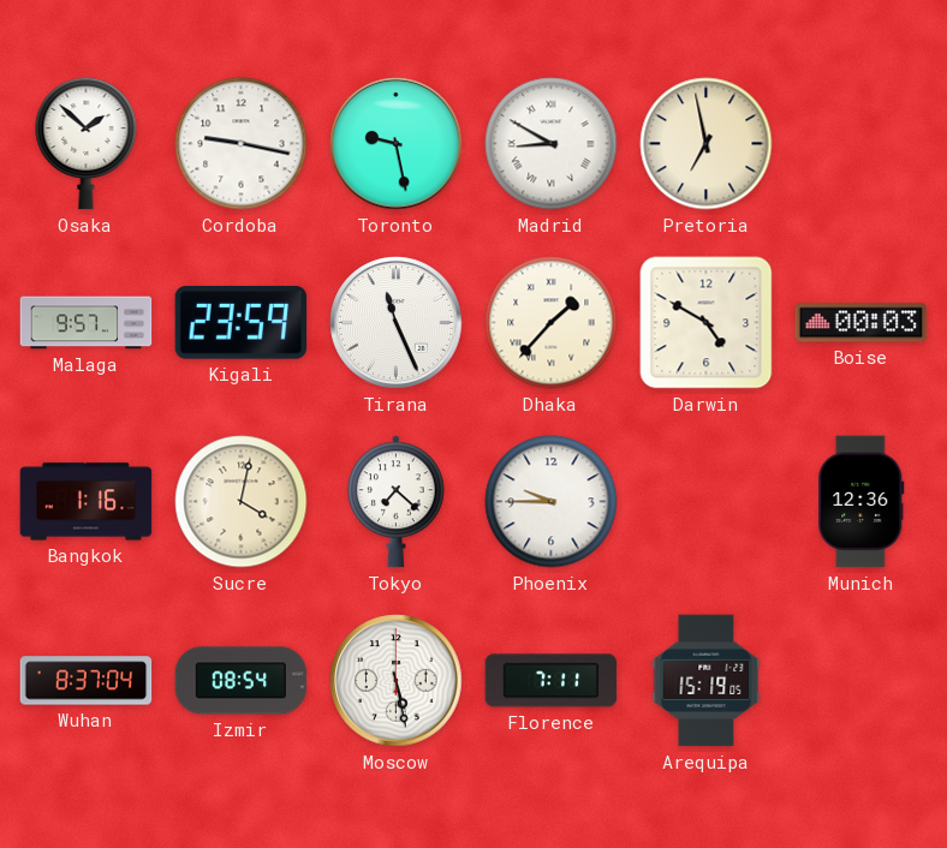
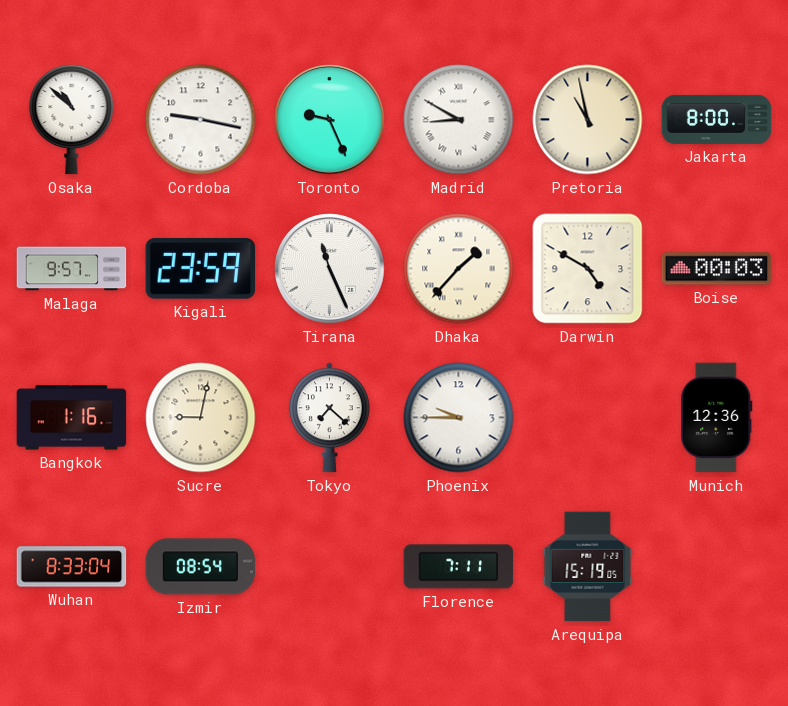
Osaka: 1:52 -> 10:52 (72, 119)
Toronto: 9:28 -> 9:26 (330, 120)
Pretoria: 6:58 -> 10:58 (588, 120)
Jakarta: none -> 8:00 (717, 119)
Sucre: 4:02 -> 9:02 (201, 418)
Wuhan: 8:37 -> 8:33 (72, 567)
Moscow: 5:28 -> none (397, 681)
